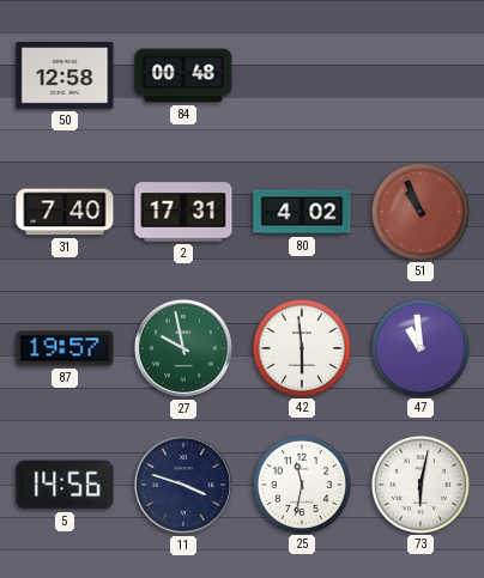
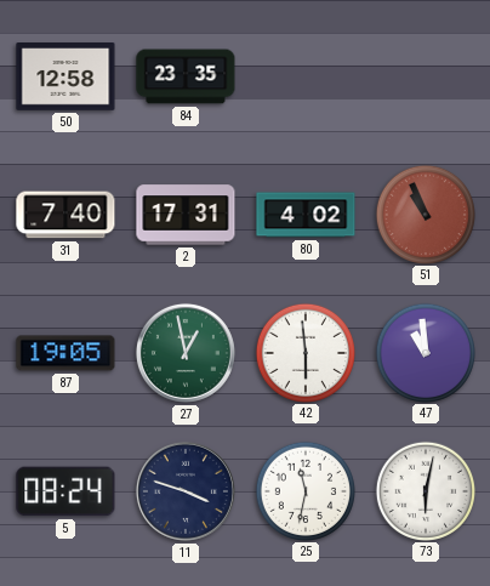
84: 00:48 -> 23:35 (186, 76)
87: 19:57 -> 19:05 (65, 353)
27: 9:58 -> 12:58 (186, 353)
5: 14:56 -> 08:24 (65, 491)
